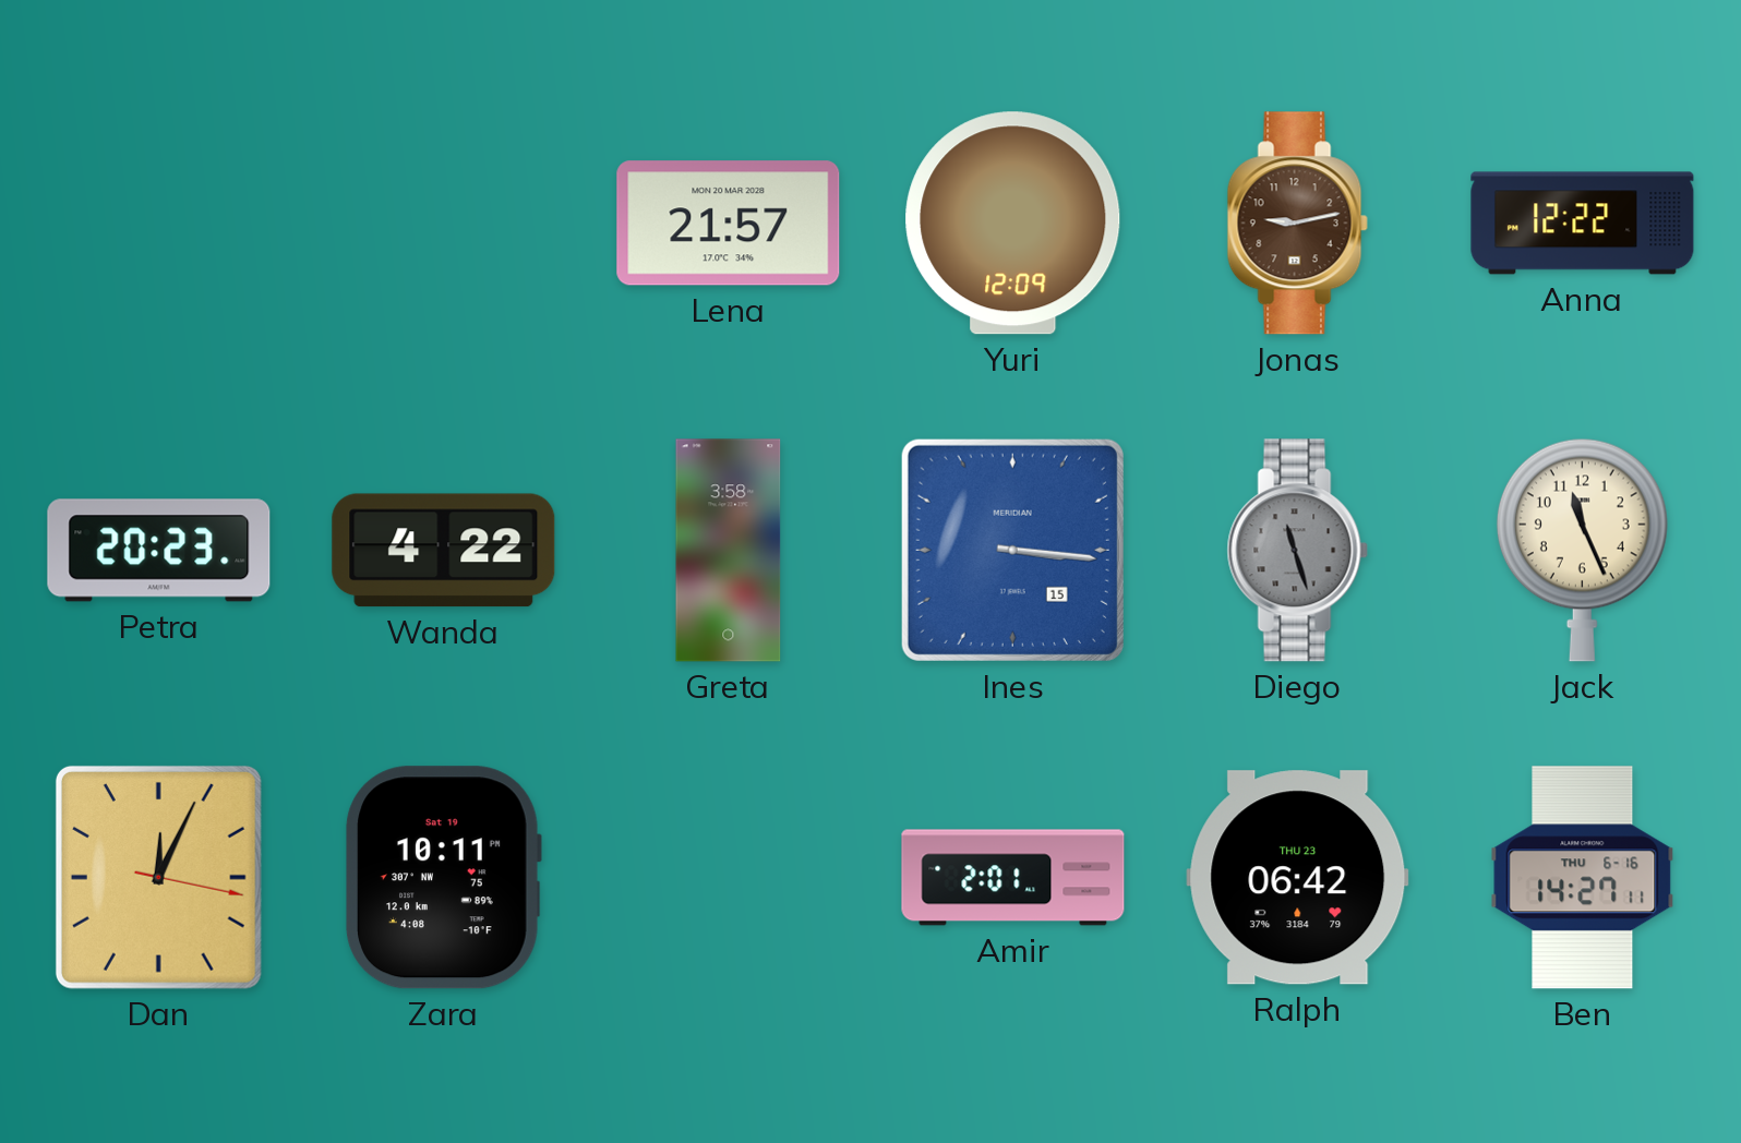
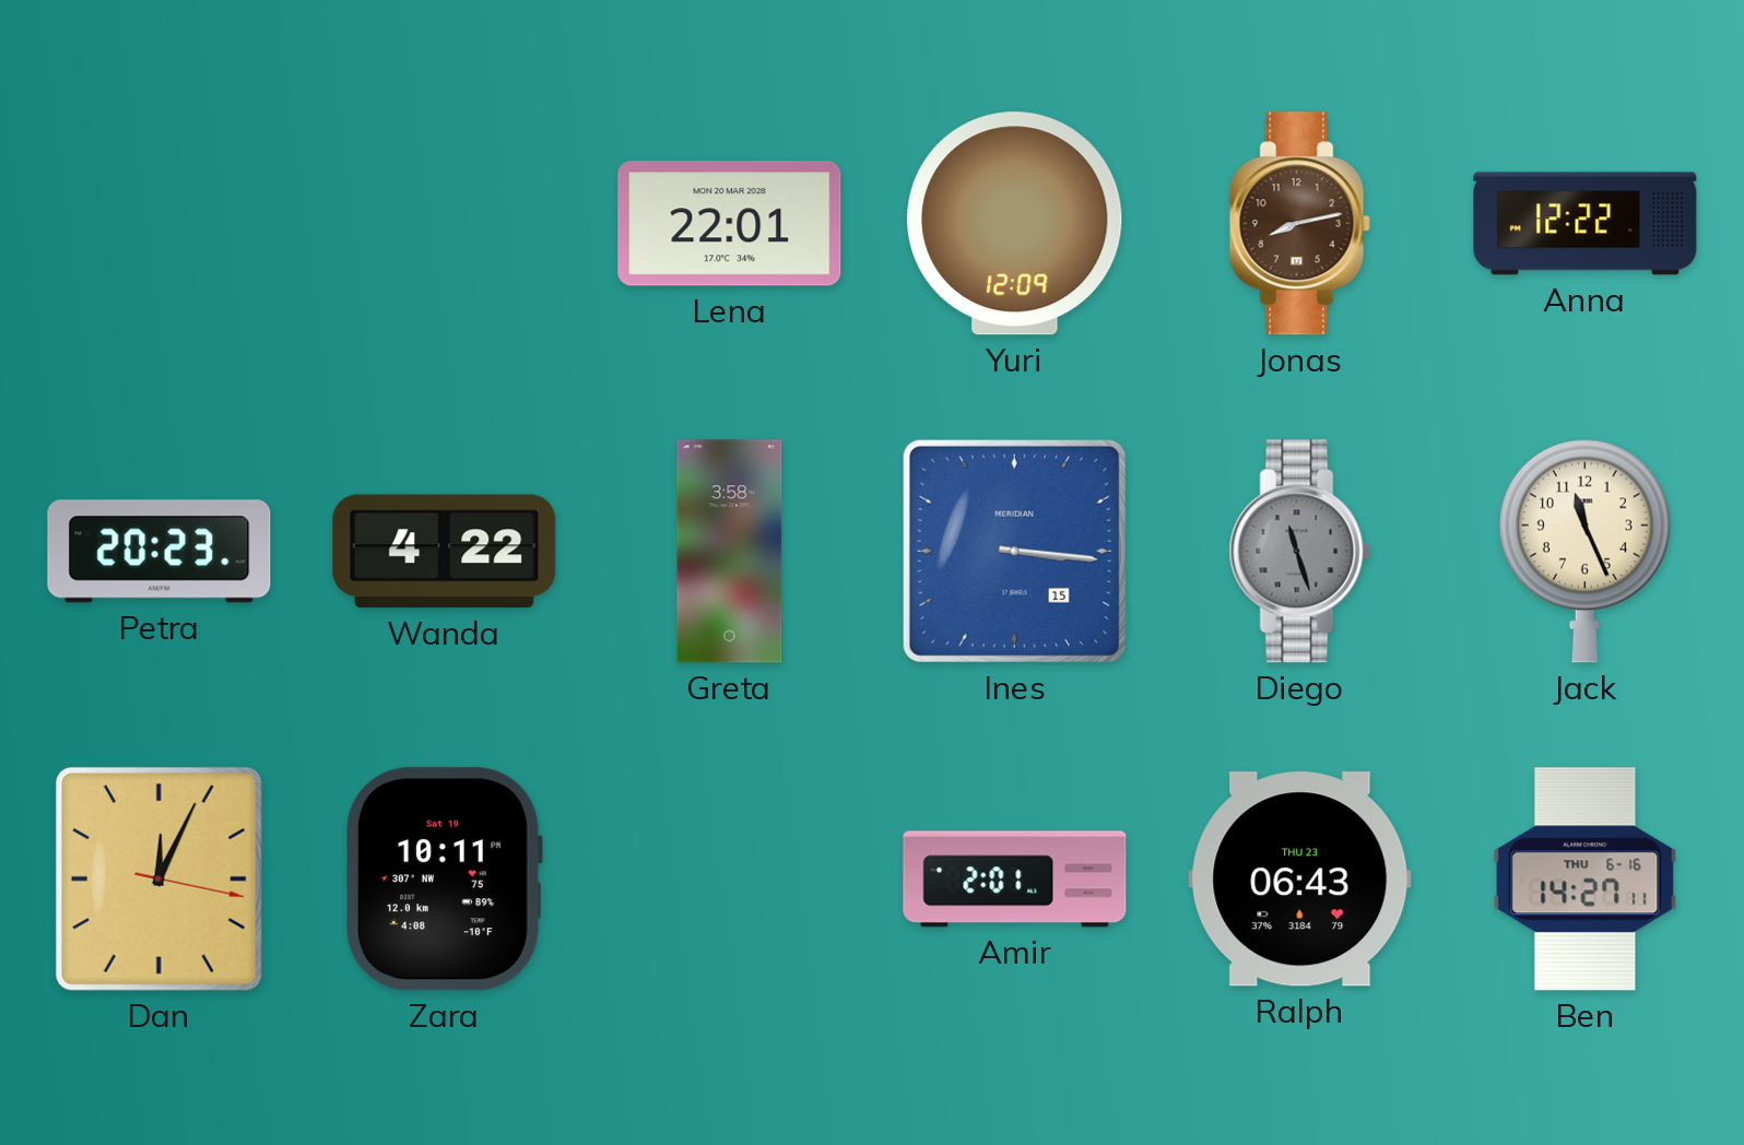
Lena: 21:57 -> 22:01 (730, 224)
Jonas: 9:13 -> 8:13 (1299, 224)
Ralph: 06:42 -> 06:43 (1300, 880)
